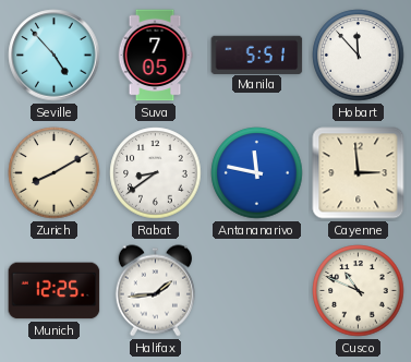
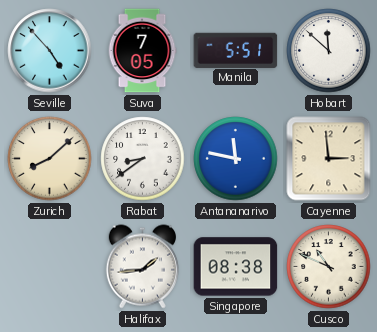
Hobart: 11:53 -> 11:52 (329, 51)
Zurich: 8:10 -> 8:08 (50, 159)
Munich: 12:25 -> none (55, 291)
Singapore: none -> 08:38 (236, 267)
